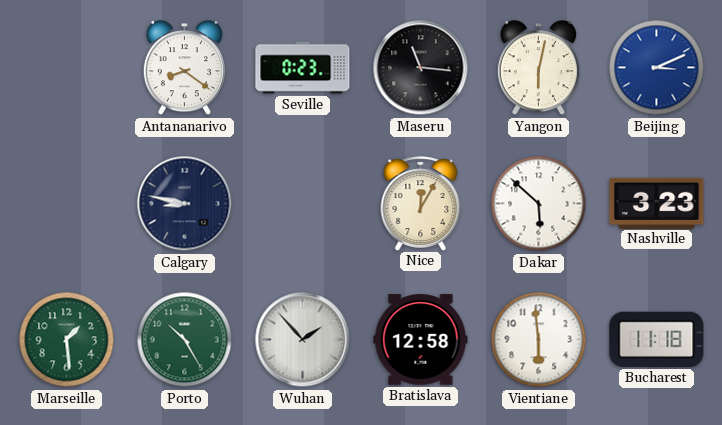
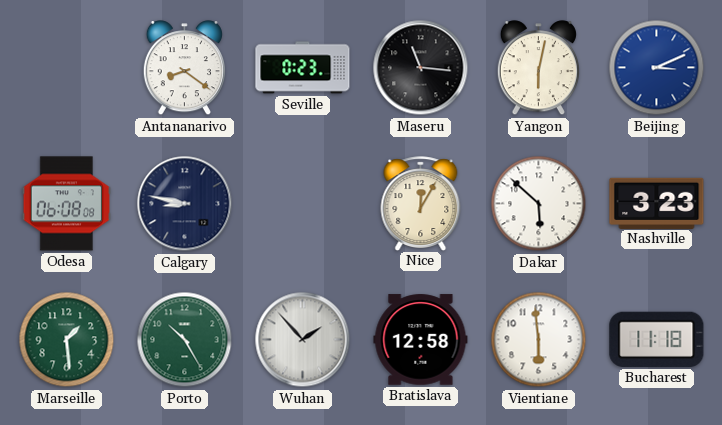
Odesa: none -> 06:08 (66, 204)
